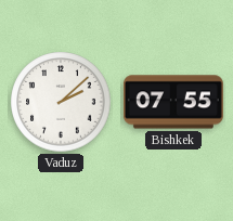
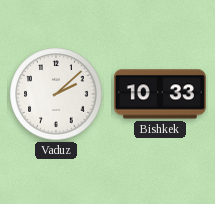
Bishkek: 07:55 -> 10:33 (160, 94)
